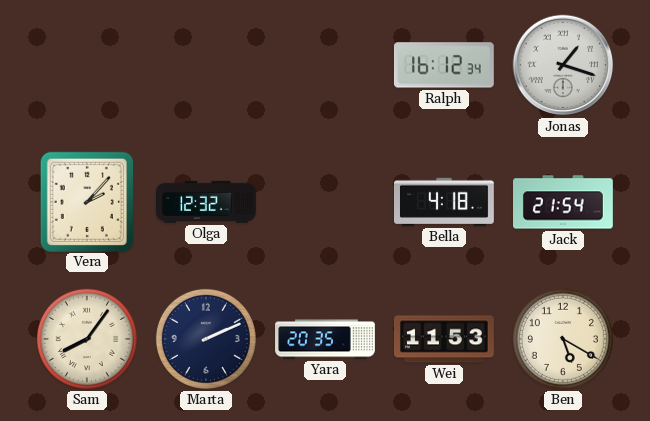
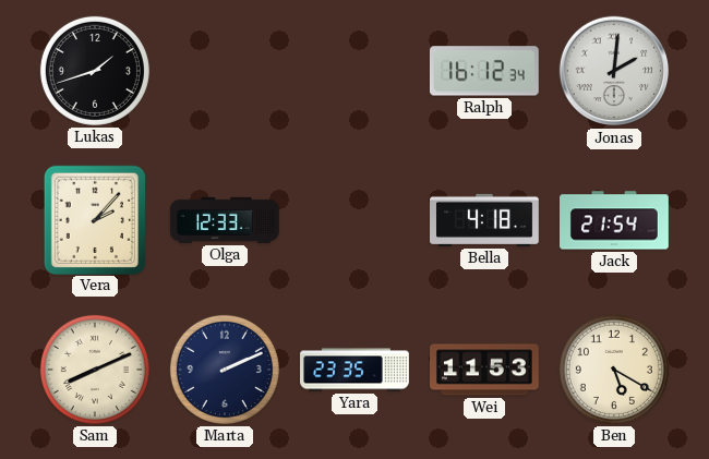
Lukas: none -> 1:42 (95, 71)
Jonas: 1:18 -> 2:01 (614, 71)
Olga: 12:32 -> 12:33 (226, 220)
Sam: 8:06 -> 8:11 (95, 370)
Yara: 20:35 -> 23:35 (354, 370)
